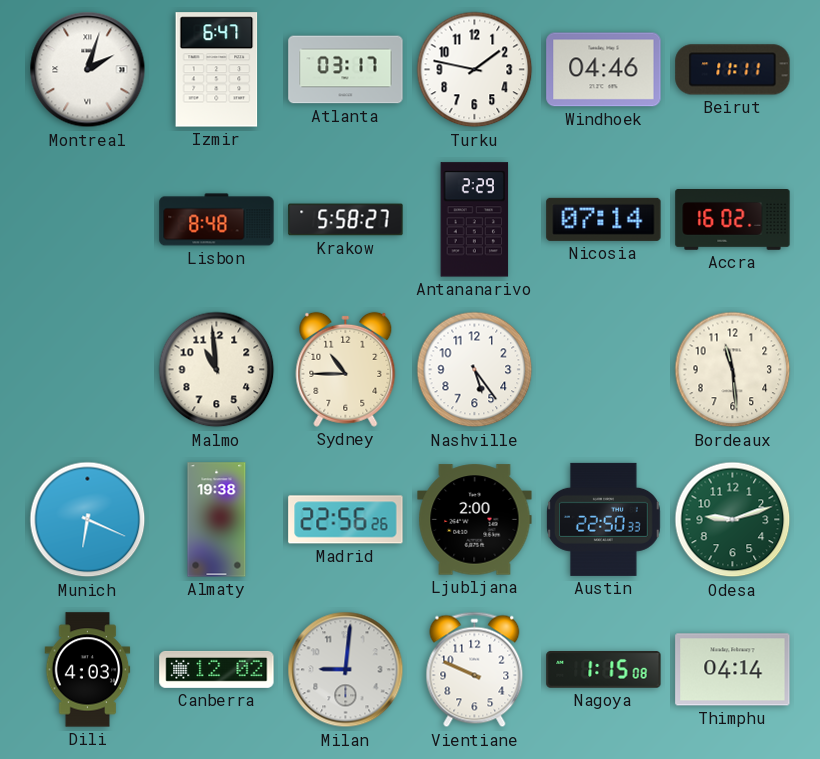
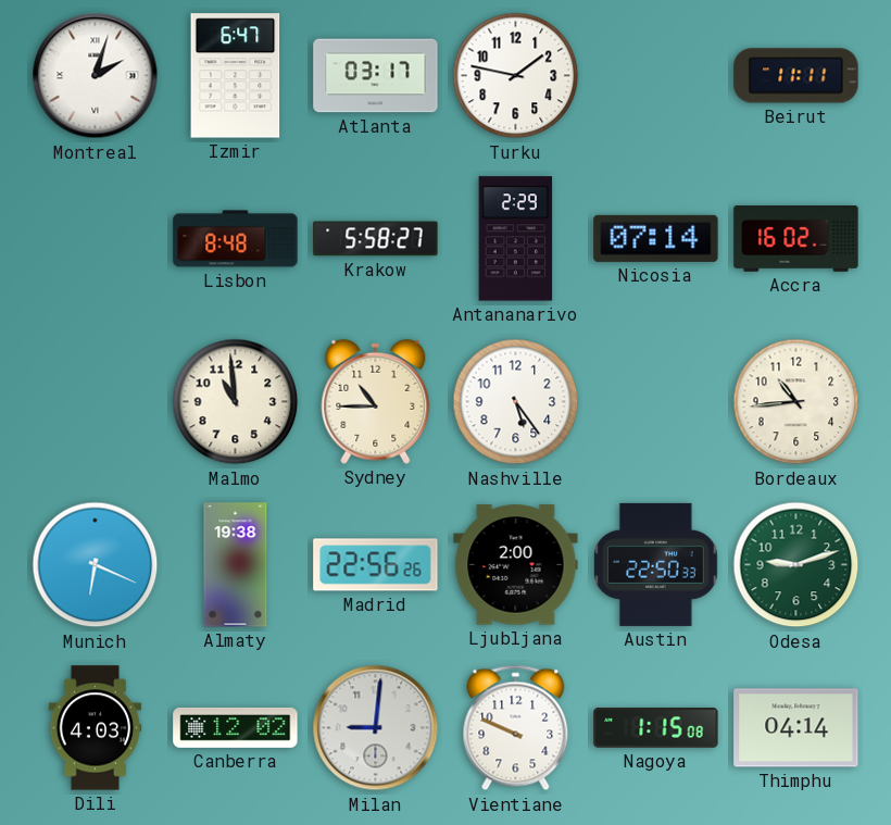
Windhoek: 04:46 -> none (604, 70)
Bordeaux: 11:29 -> 10:44 (796, 402)
